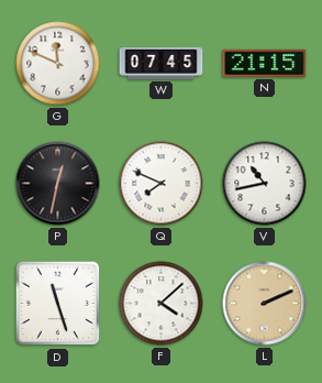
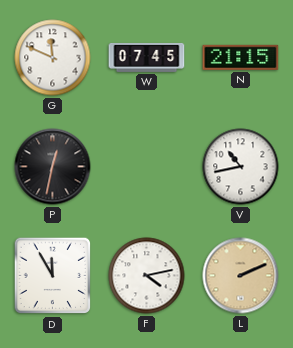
Q: 7:49 -> none (162, 184)
D: 11:27 -> 11:55 (53, 276)
F: 4:08 -> 4:13 (147, 276)
